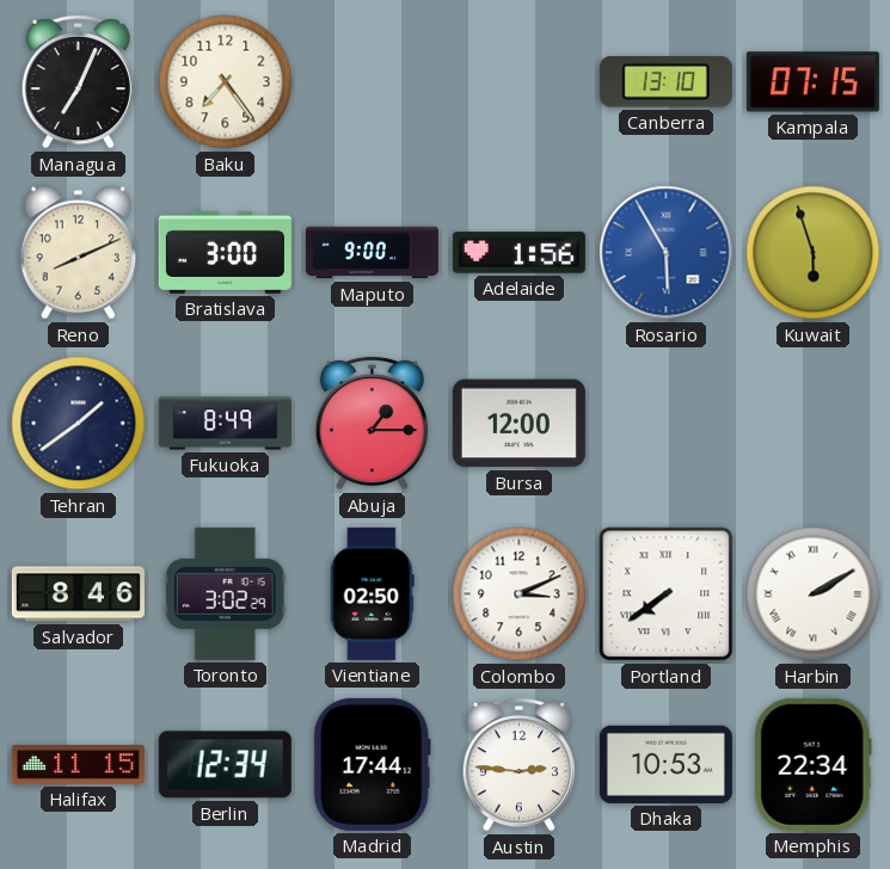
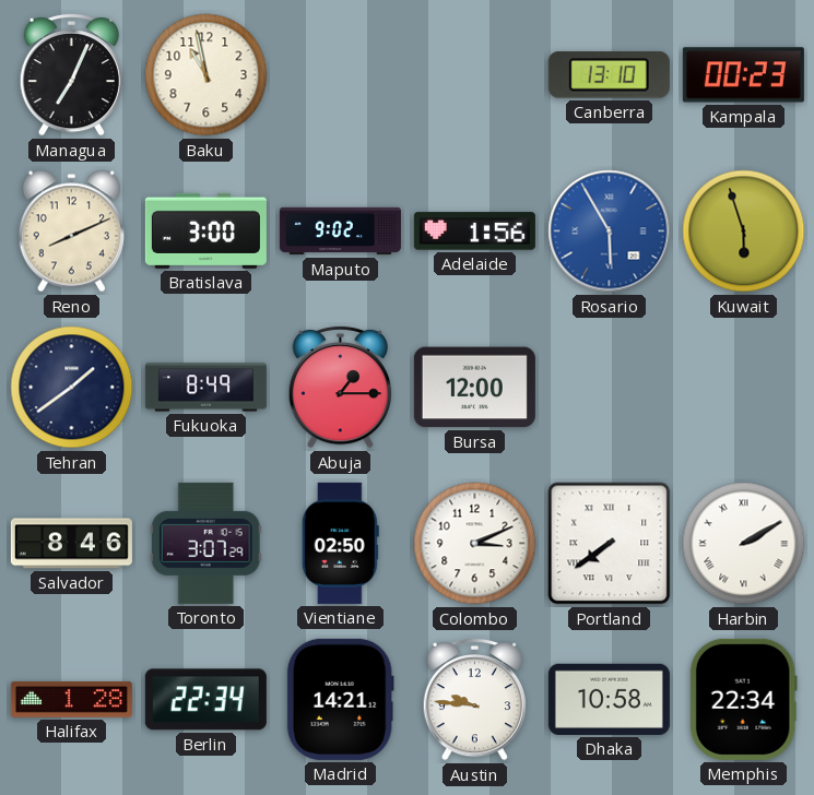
Baku: 7:24 -> 10:58 (207, 75)
Kampala: 07:15 -> 00:23 (743, 75)
Maputo: 9:00 -> 9:02 (340, 232)
Toronto: 3:02 -> 3:07 (205, 543)
Halifax: 11:15 -> 1:28 (71, 699)
Berlin: 12:34 -> 22:34 (205, 700)
Madrid: 17:44 -> 14:21 (340, 699)
Austin: 2:46 -> 9:46 (474, 699)
Dhaka: 10:53 -> 10:58 (609, 699)
